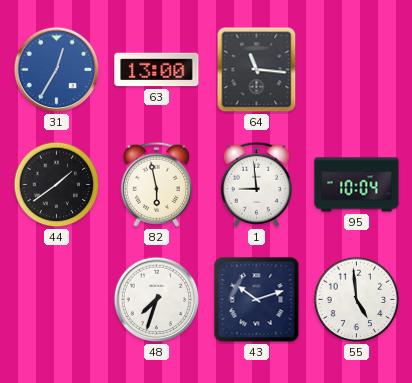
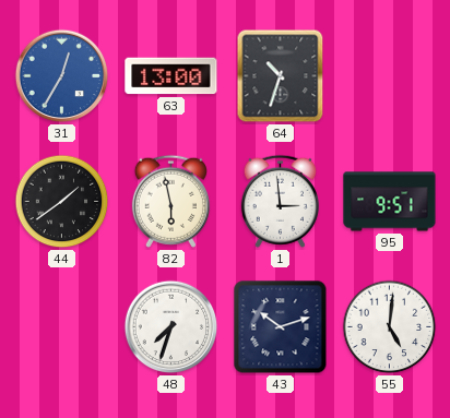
64: 11:16 -> 10:33 (281, 76)
1: 8:59 -> 2:59 (280, 201)
95: 10:04 -> 9:51 (390, 202)
55: 4:59 -> 5:01 (390, 327)
